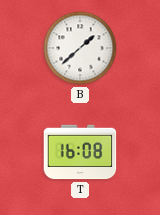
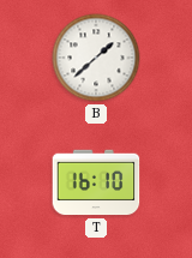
T: 16:08 -> 16:10 (96, 182)
